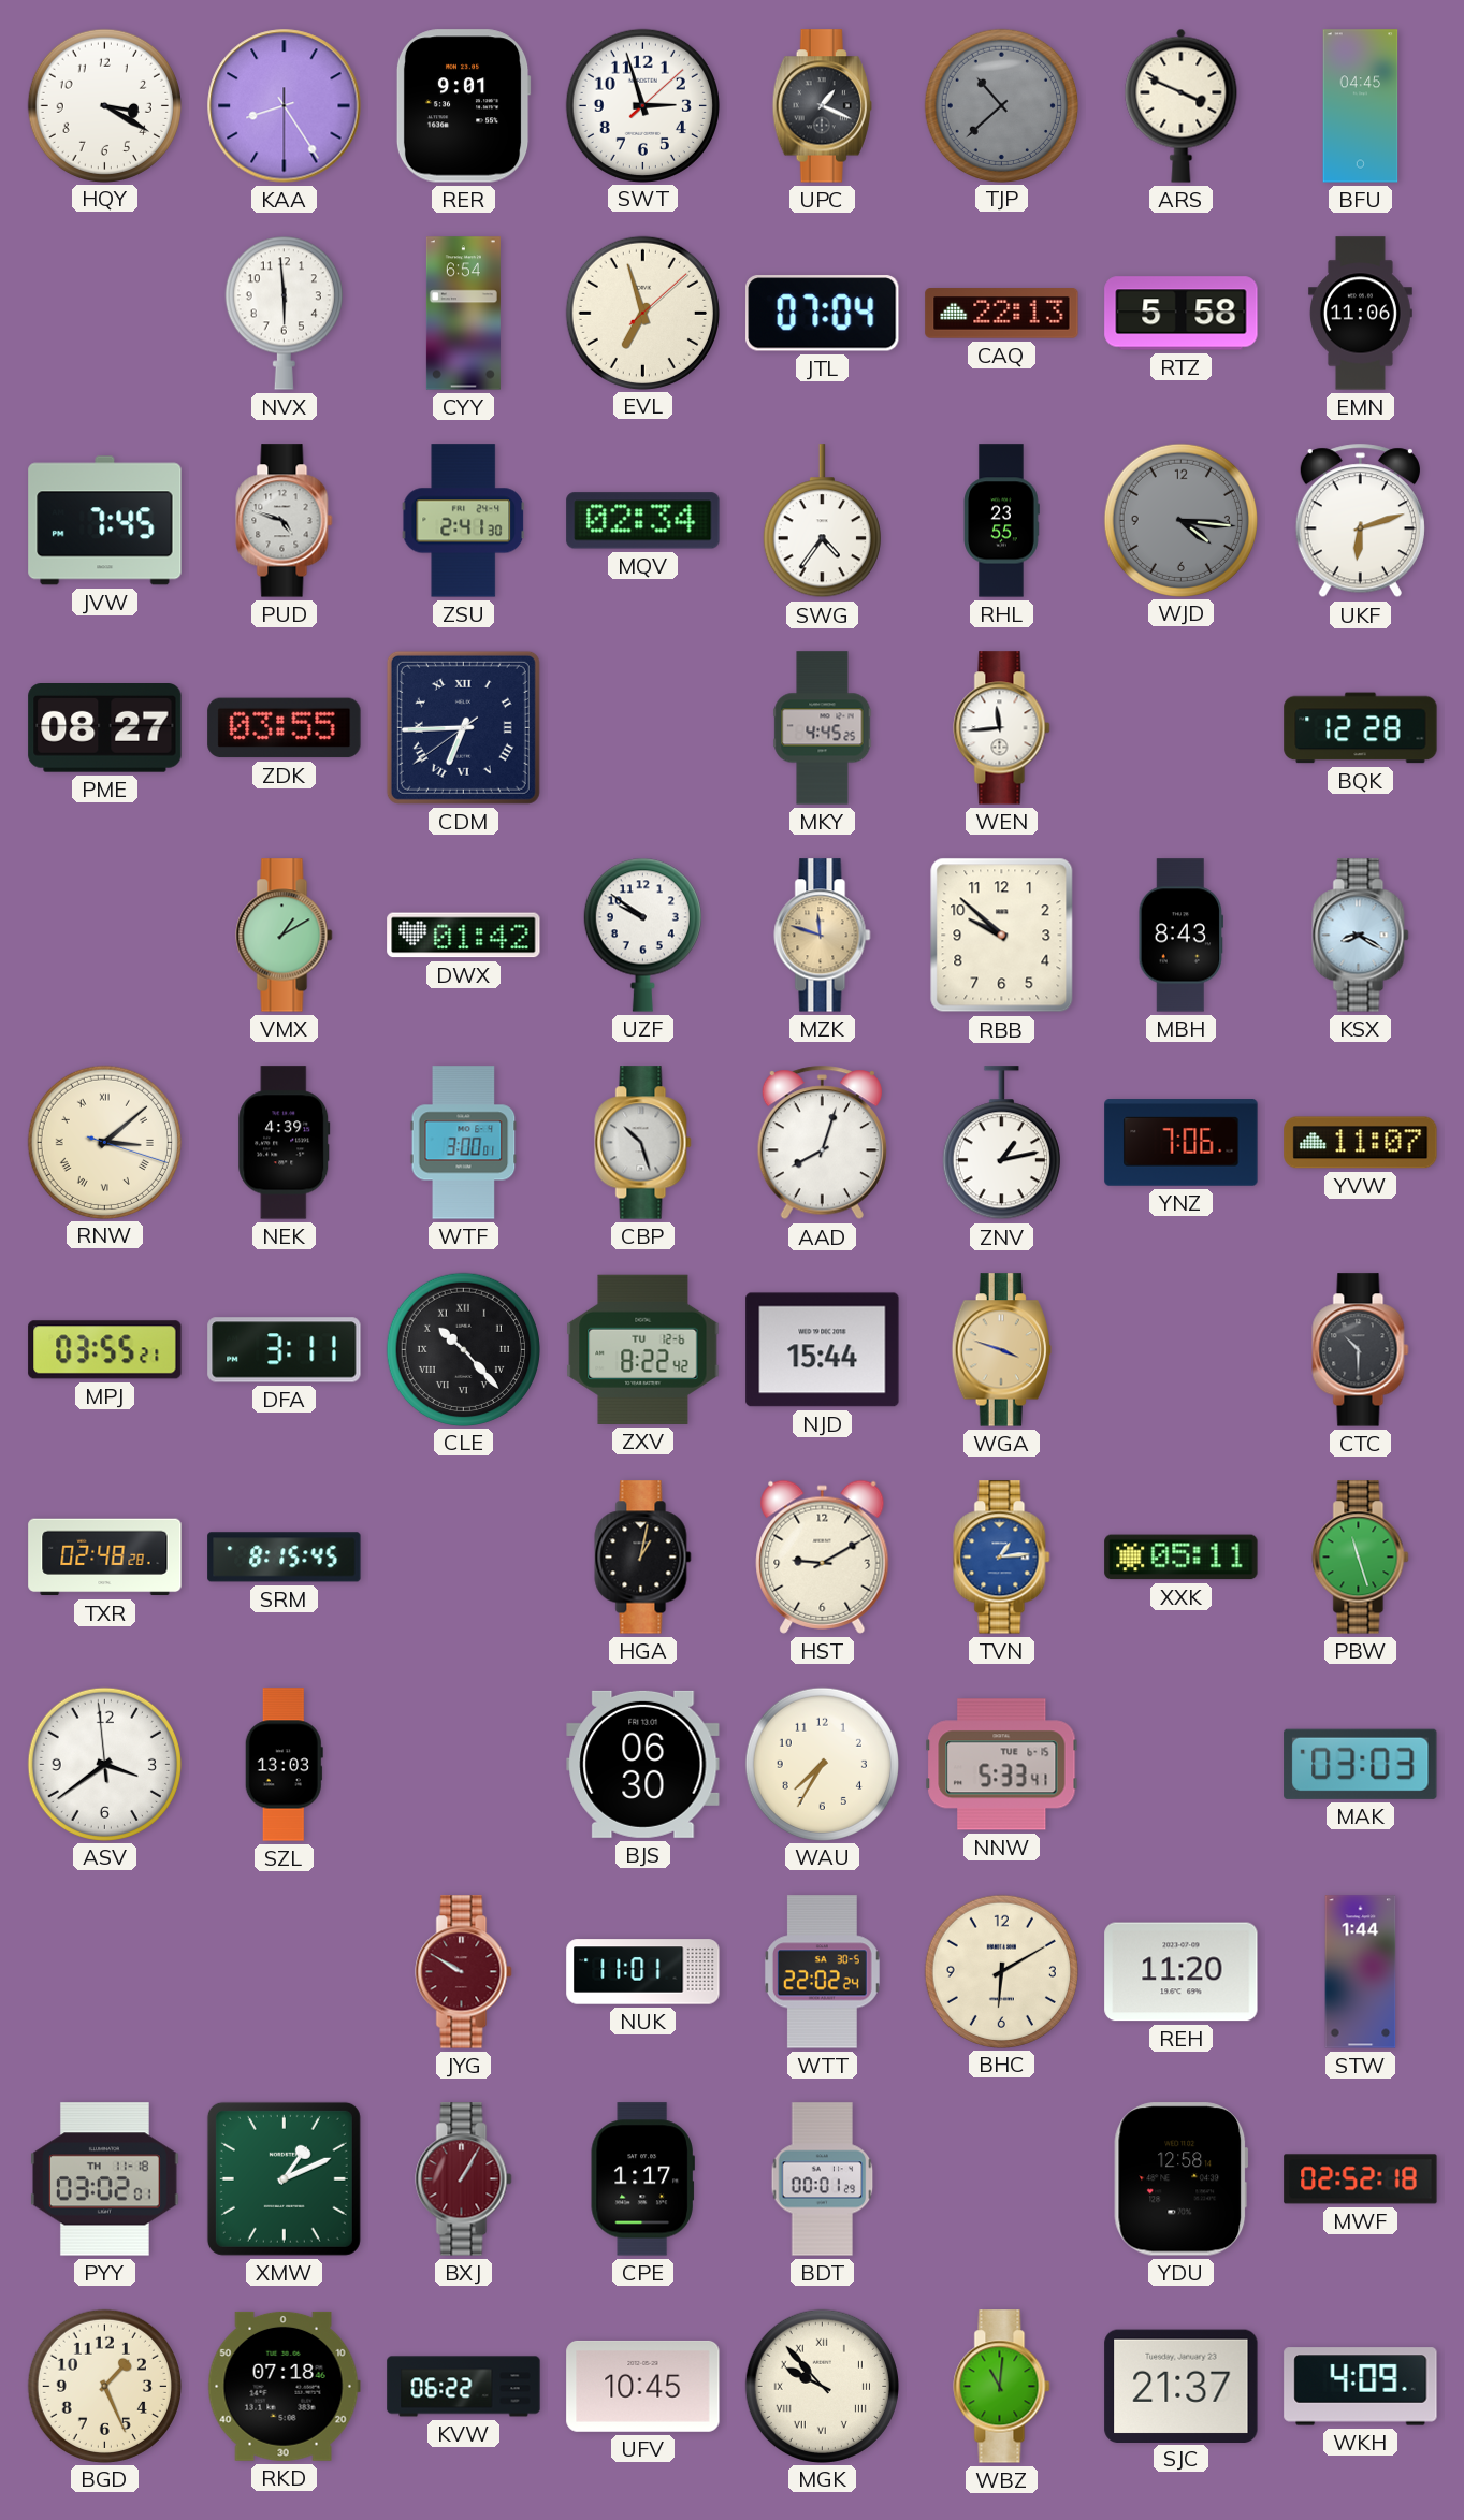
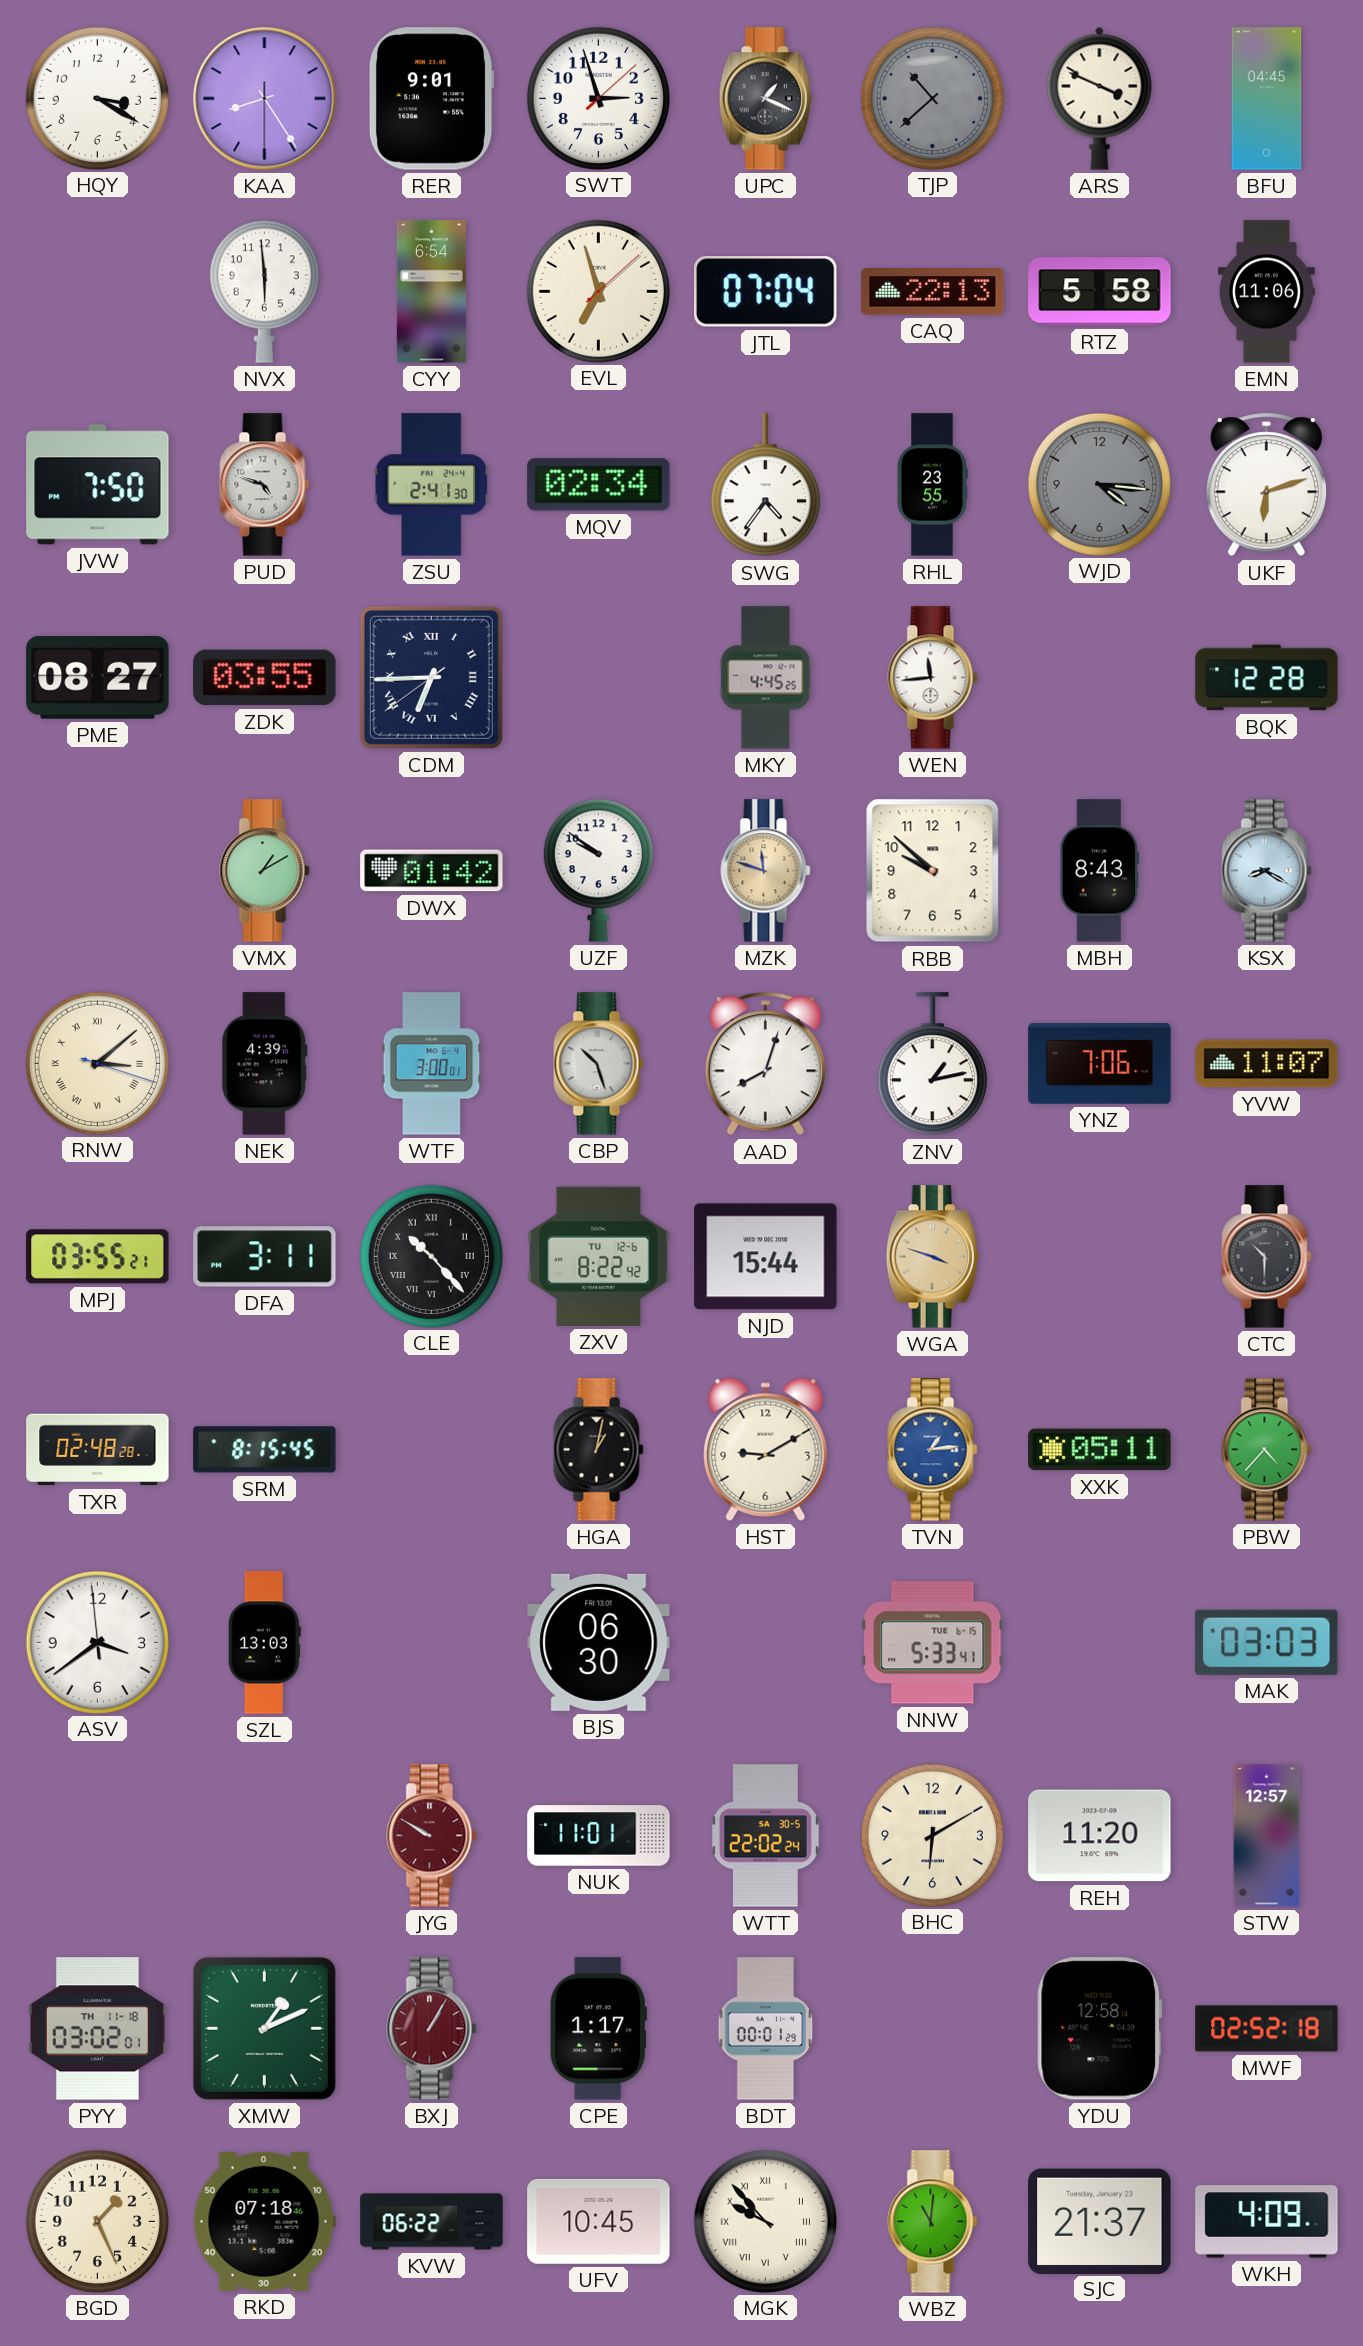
JVW: 7:45 -> 7:50 (98, 485)
PBW: 11:27 -> 4:37 (1267, 1450)
WAU: 7:35 -> none (822, 1764)
STW: 1:44 -> 12:57 (1267, 1836)
